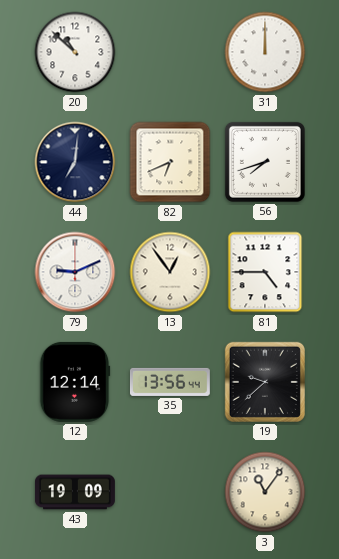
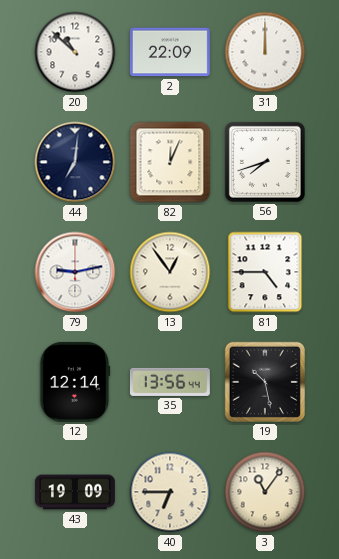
2: none -> 22:09 (170, 52)
82: 6:41 -> 12:04 (170, 162)
79: 9:11 -> 9:13 (75, 272)
19: 9:38 -> 10:28 (265, 382)
40: none -> 6:45 (170, 492)
